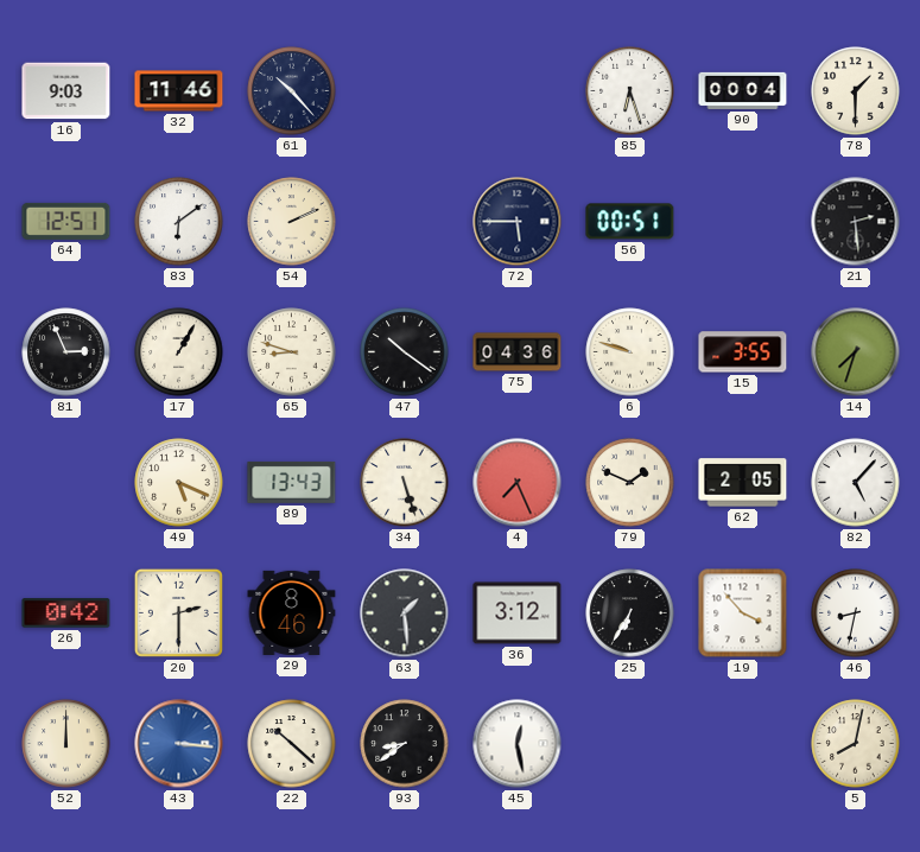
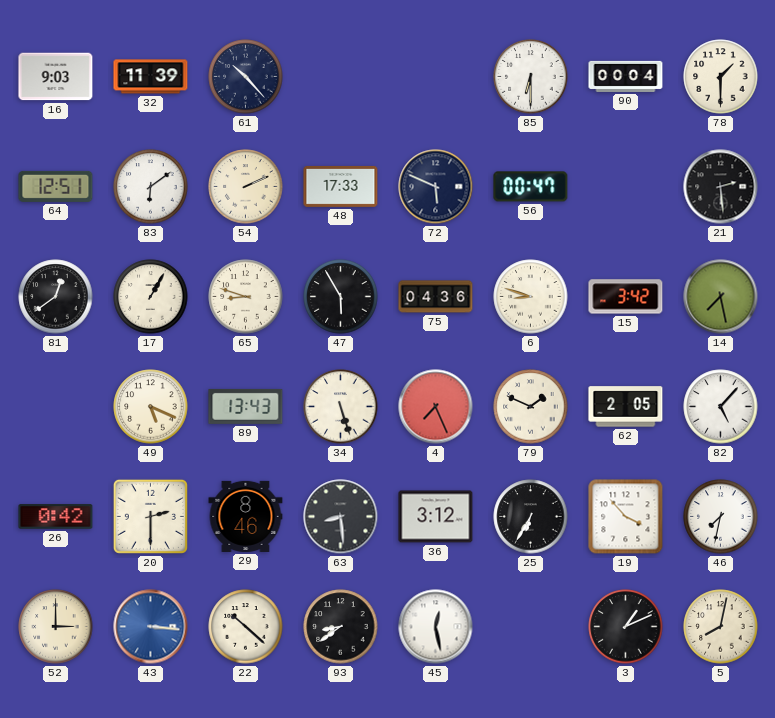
32: 11:46 -> 11:39 (151, 77)
85: 6:27 -> 6:30 (531, 77)
48: none -> 17:33 (341, 186)
72: 5:45 -> 5:49 (436, 187)
56: 00:51 -> 00:47 (531, 187)
81: 2:56 -> 12:39 (56, 297)
47: 10:21 -> 5:55 (341, 297)
6: 9:48 -> 8:48 (531, 297)
15: 3:55 -> 3:42 (626, 297)
14: 7:33 -> 7:28 (721, 297)
63: 1:29 -> 8:29 (341, 517)
46: 8:32 -> 7:32 (721, 517)
52: 12:00 -> 3:00 (56, 627)
3: none -> 1:11 (626, 627)
